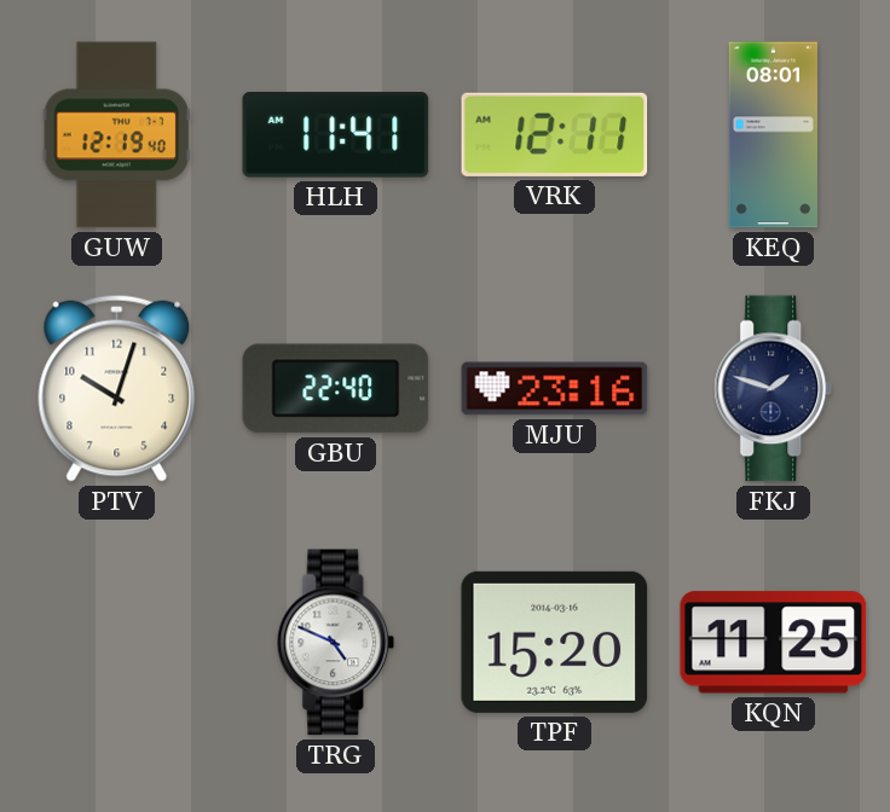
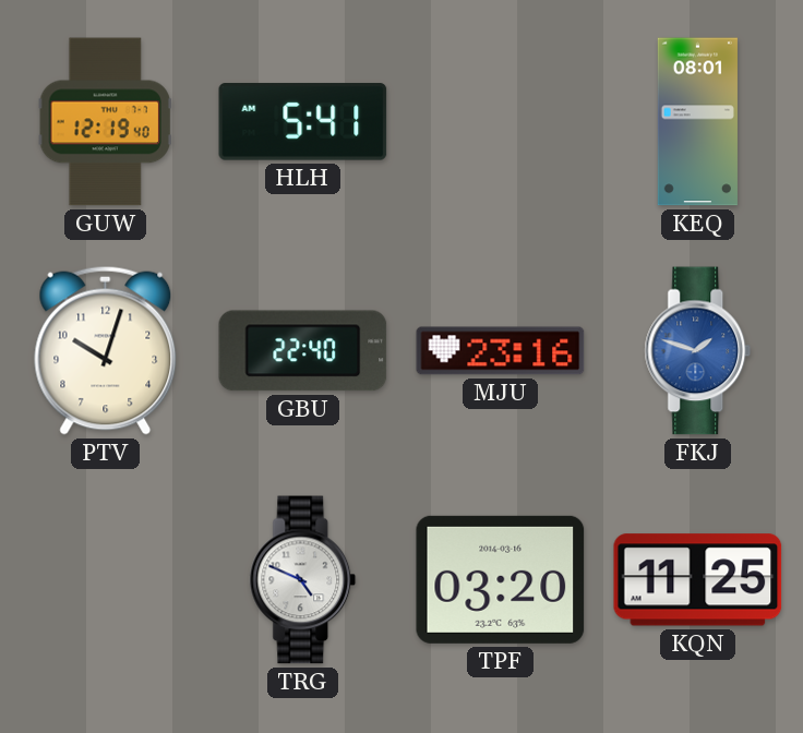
HLH: 11:41 -> 5:41 (303, 122)
VRK: 12:11 -> none (555, 134)
FKJ dial: navy -> blue (698, 351)
TPF: 15:20 -> 03:20 (501, 579)
